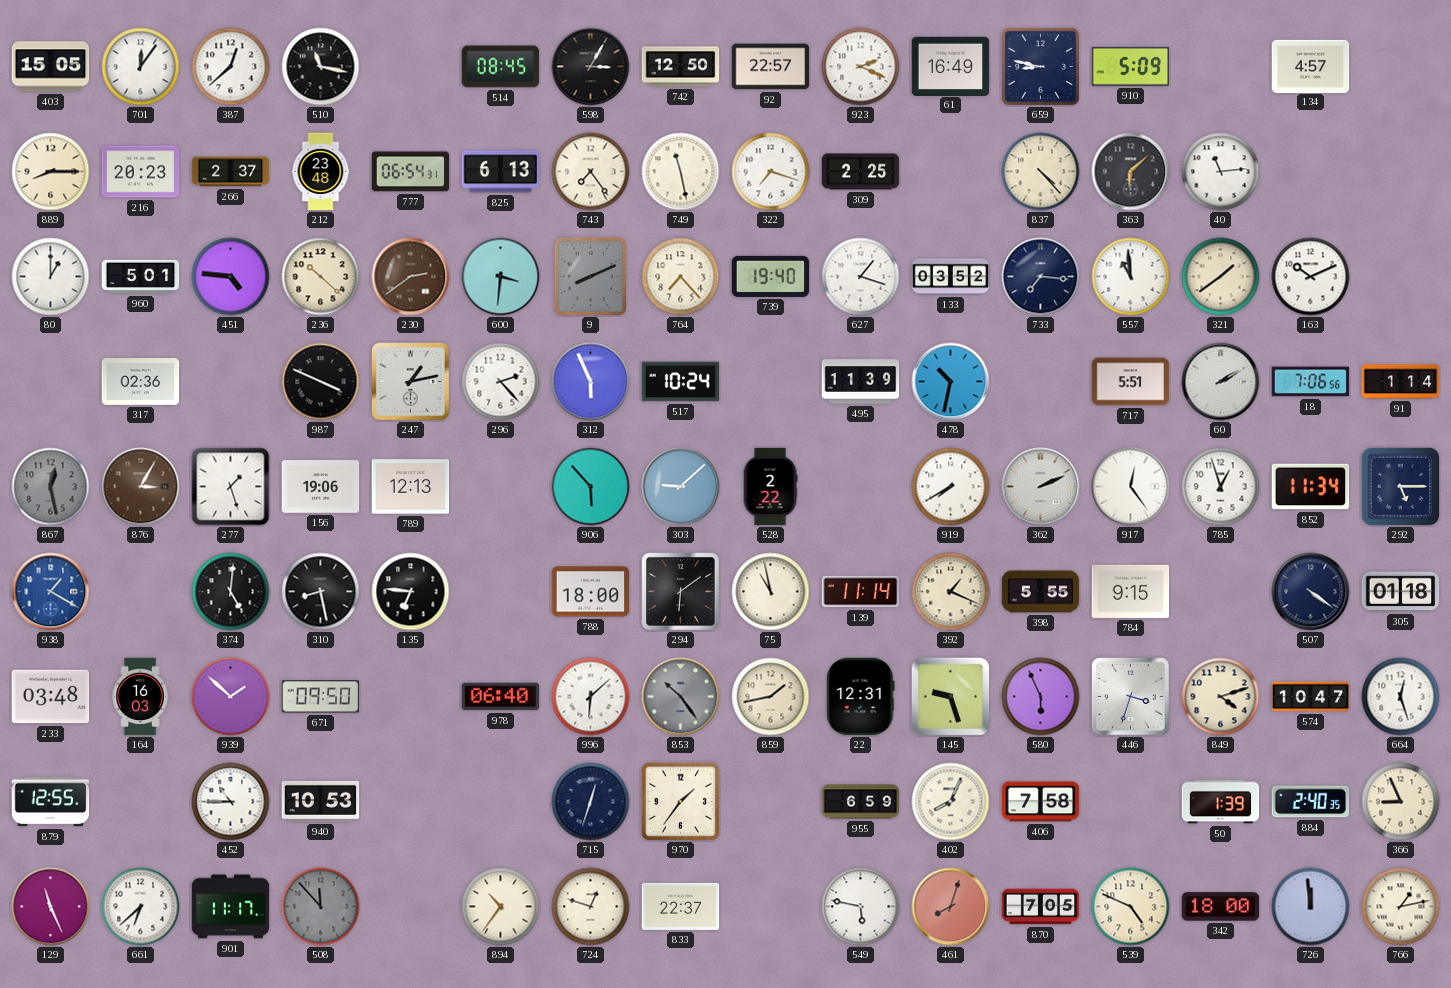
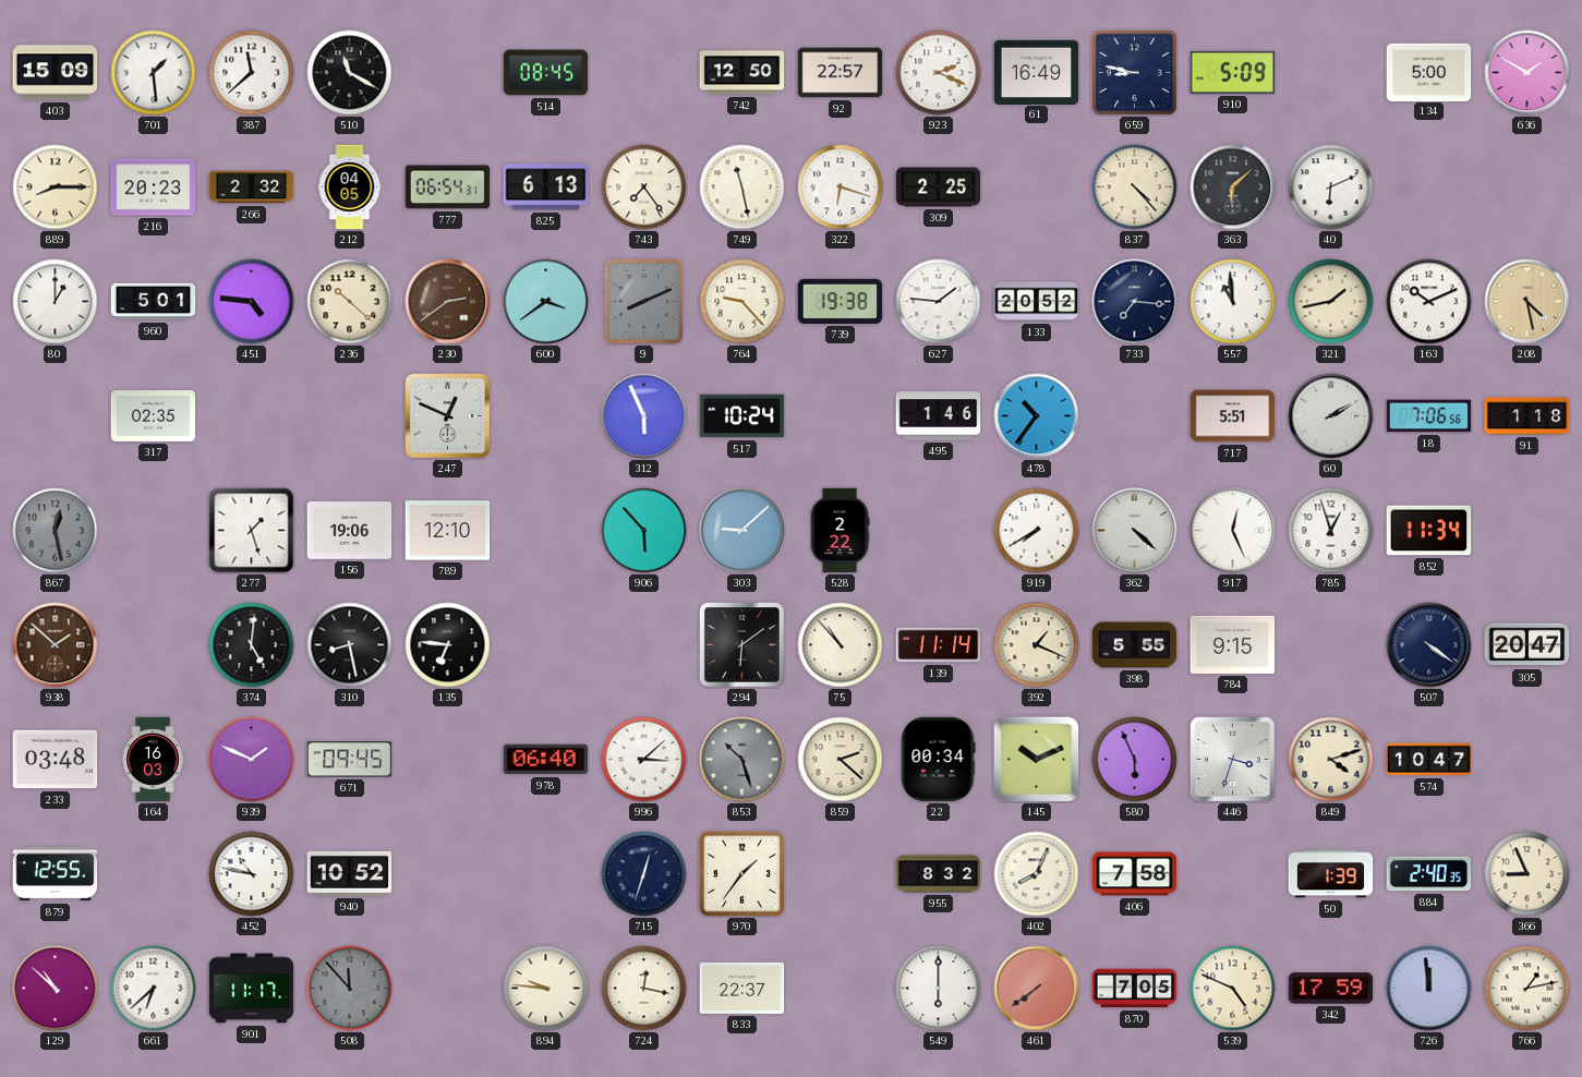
403: 15:05 -> 15:09 (56, 73)
701: 12:06 -> 1:29 (154, 73)
387: 12:38 -> 11:38 (252, 73)
510: 11:17 -> 11:20 (350, 73)
598: 3:05 -> none (591, 67)
134: 4:57 -> 5:00 (1429, 72)
636: none -> 1:50 (1527, 73)
266: 2:37 -> 2:32 (252, 187)
212: 23:48 -> 04:05 (350, 187)
322: 7:18 -> 6:18 (841, 187)
40: 11:14 -> 6:11 (1331, 187)
600: 3:31 -> 3:39 (546, 302)
764: 7:23 -> 9:23 (742, 302)
739: 19:40 -> 19:38 (841, 301)
627: 1:18 -> 1:46 (939, 302)
133: 03:52 -> 20:52 (1037, 302)
321: 1:39 -> 1:43 (1331, 302)
208: none -> 4:28 (1527, 302)
317: 02:36 -> 02:35 (154, 416)
987: 3:49 -> none (321, 382)
247: 1:13 -> 12:49 (448, 416)
296: 2:23 -> none (501, 382)
495: 11:39 -> 1:46 (939, 416)
478: 10:32 -> 10:36 (1037, 416)
91: 1:14 -> 1:18 (1527, 416)
876: 3:05 -> none (141, 487)
789: 12:13 -> 12:10 (448, 531)
362: 2:11 -> 4:22 (1135, 531)
917: 12:24 -> 12:26 (1233, 531)
292: 5:15 -> none (1401, 487)
938: 1:20 -> 1:52 (56, 645)
938 dial: blue -> brown (56, 645)
788: 18:00 -> none (591, 592)
75: 10:58 -> 10:53 (841, 645)
305: 01:18 -> 20:47 (1527, 645)
939: 1:52 -> 1:49 (252, 760)
671: 09:50 -> 09:45 (350, 760)
996: 6:08 -> 3:08 (644, 760)
853: 10:24 -> 10:27 (742, 760)
859: 1:43 -> 2:22 (841, 760)
22: 12:31 -> 00:34 (939, 760)
145: 9:27 -> 10:11 (1037, 760)
664: 12:27 -> none (1401, 697)
452: 10:45 -> 10:47 (252, 874)
940: 10:53 -> 10:52 (350, 873)
955: 6:59 -> 8:32 (939, 874)
129: 11:26 -> 10:52 (56, 989)
894: 10:36 -> 9:46 (546, 989)
724: 12:48 -> 12:17 (644, 989)
549: 5:47 -> 6:00 (939, 989)
461: 8:03 -> 7:39 (1037, 989)
342: 18:00 -> 17:59 (1331, 989)
